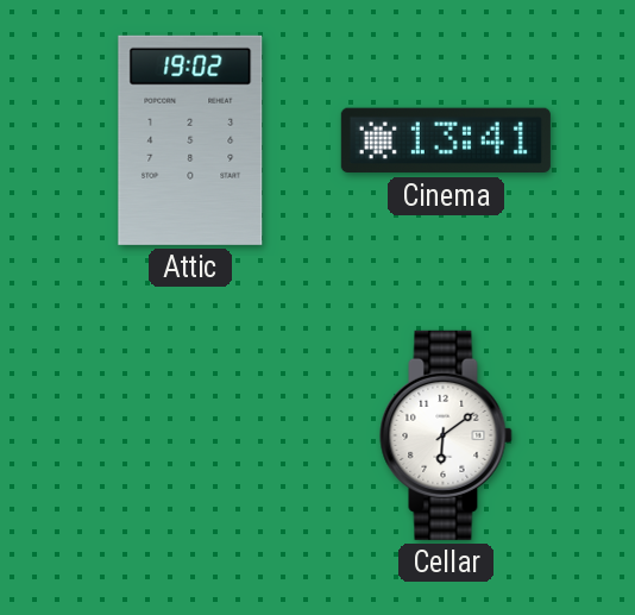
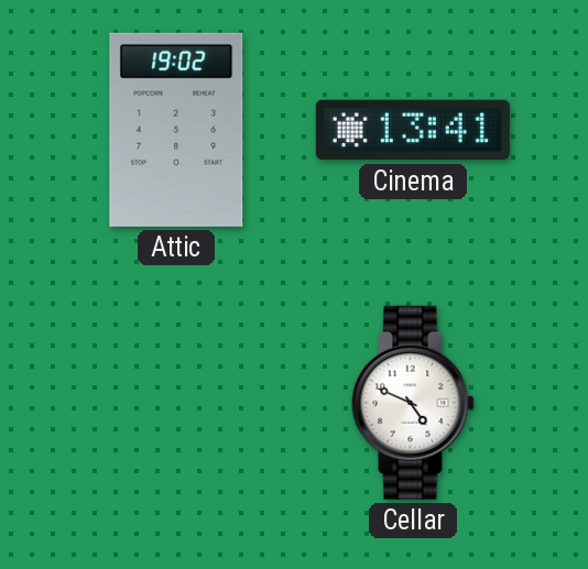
Cellar: 6:09 -> 4:49 (413, 403)
